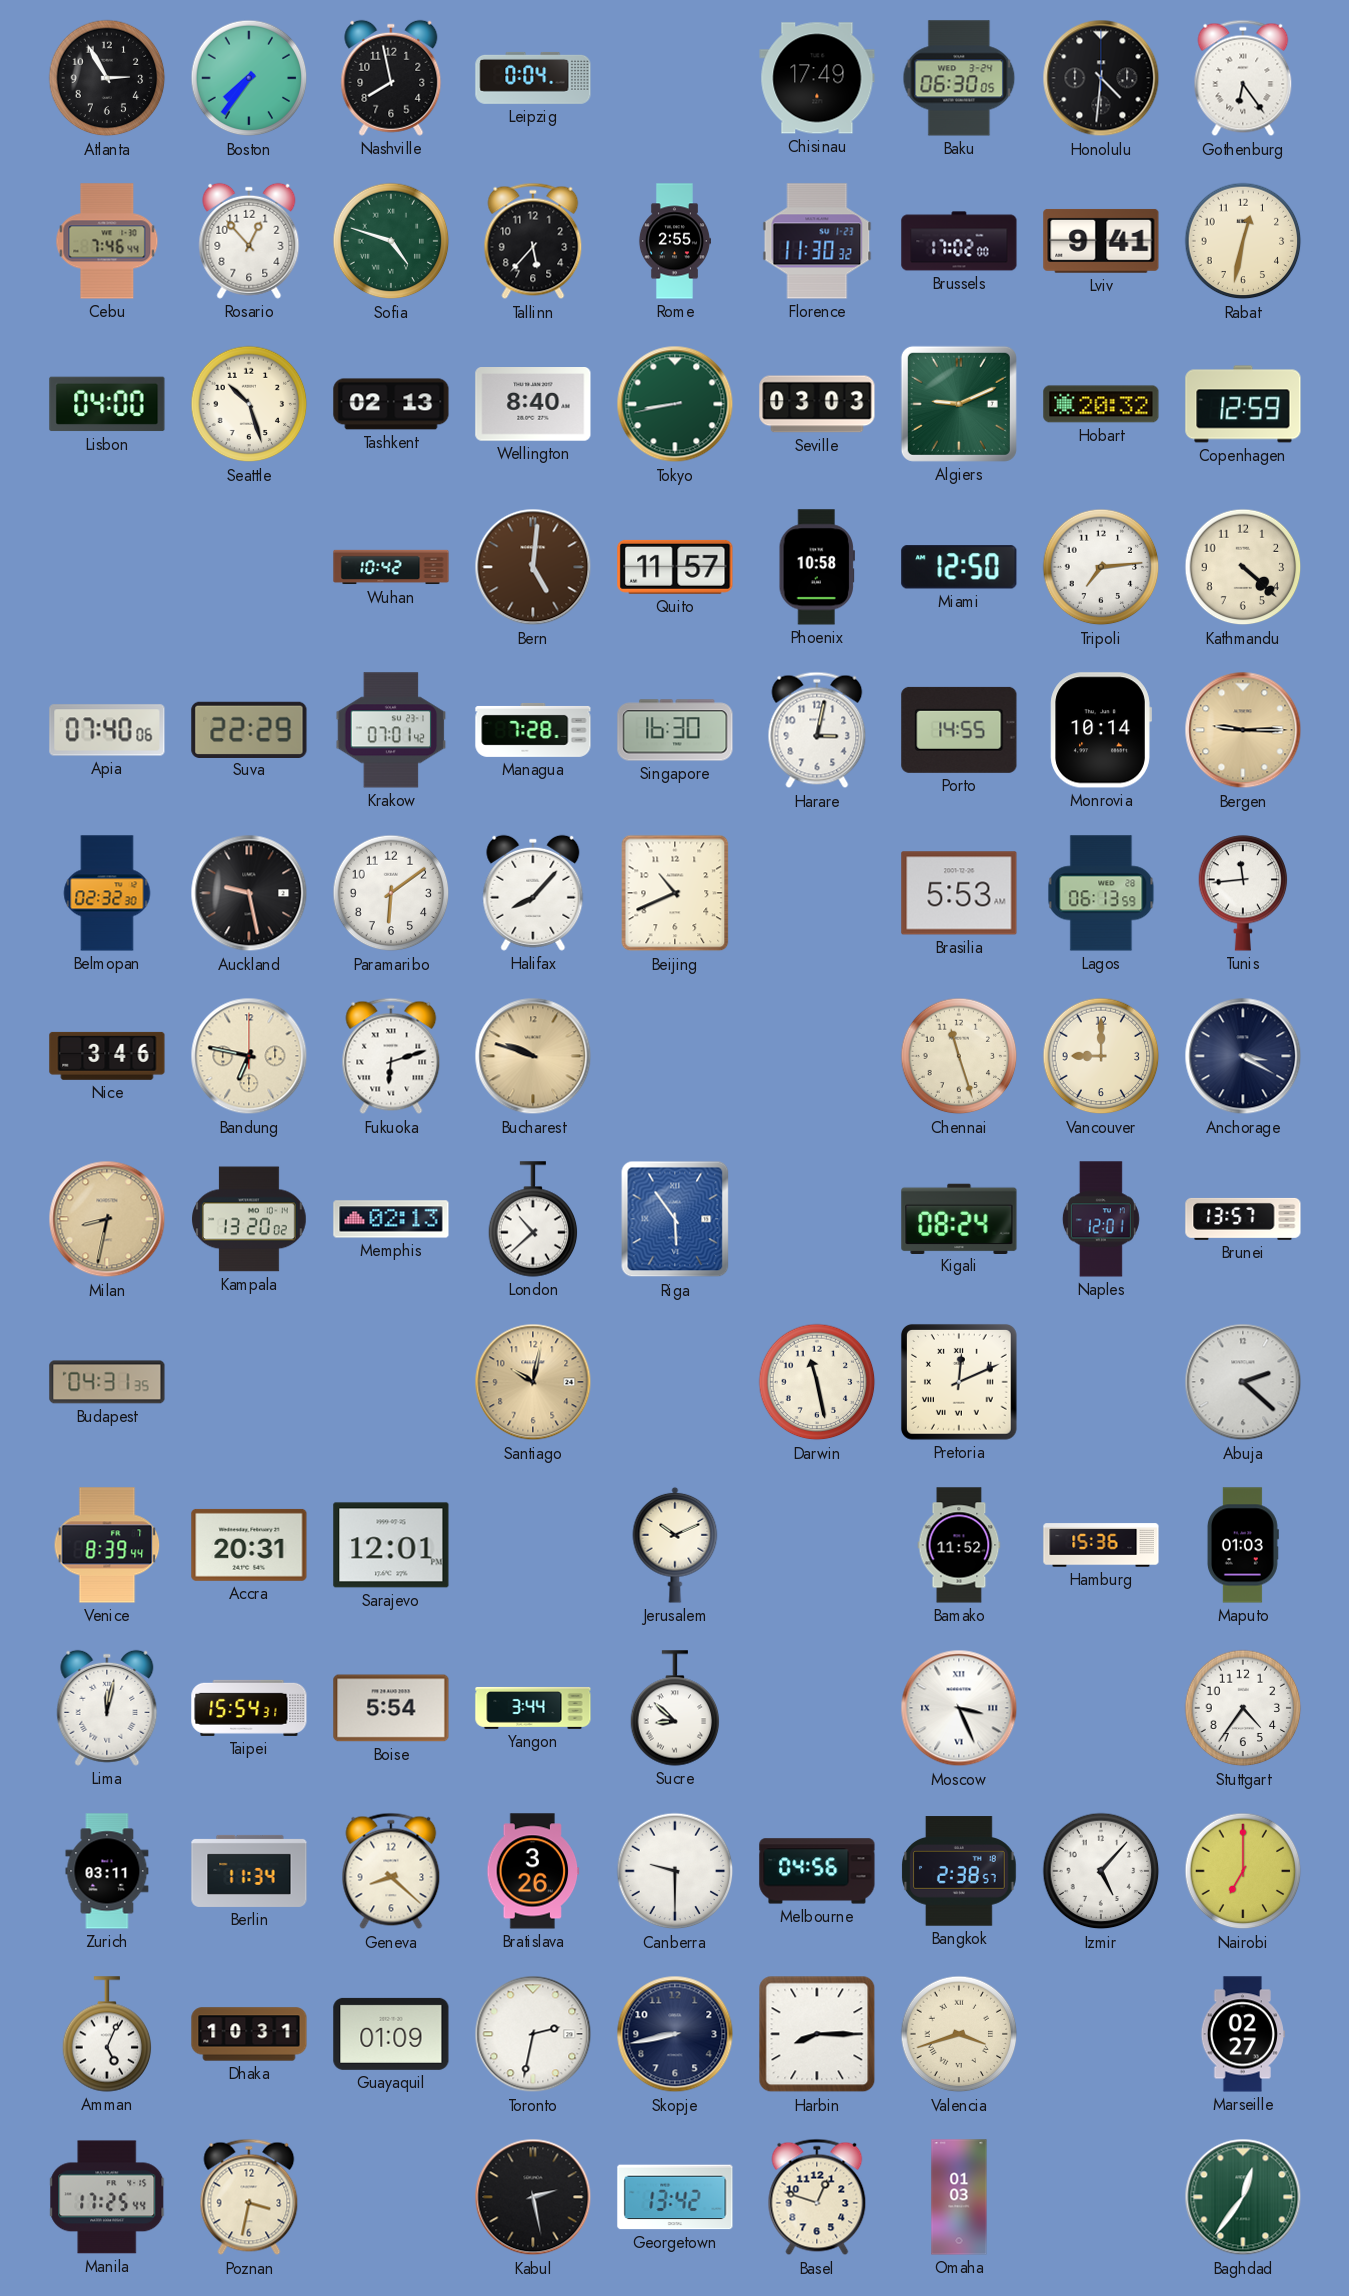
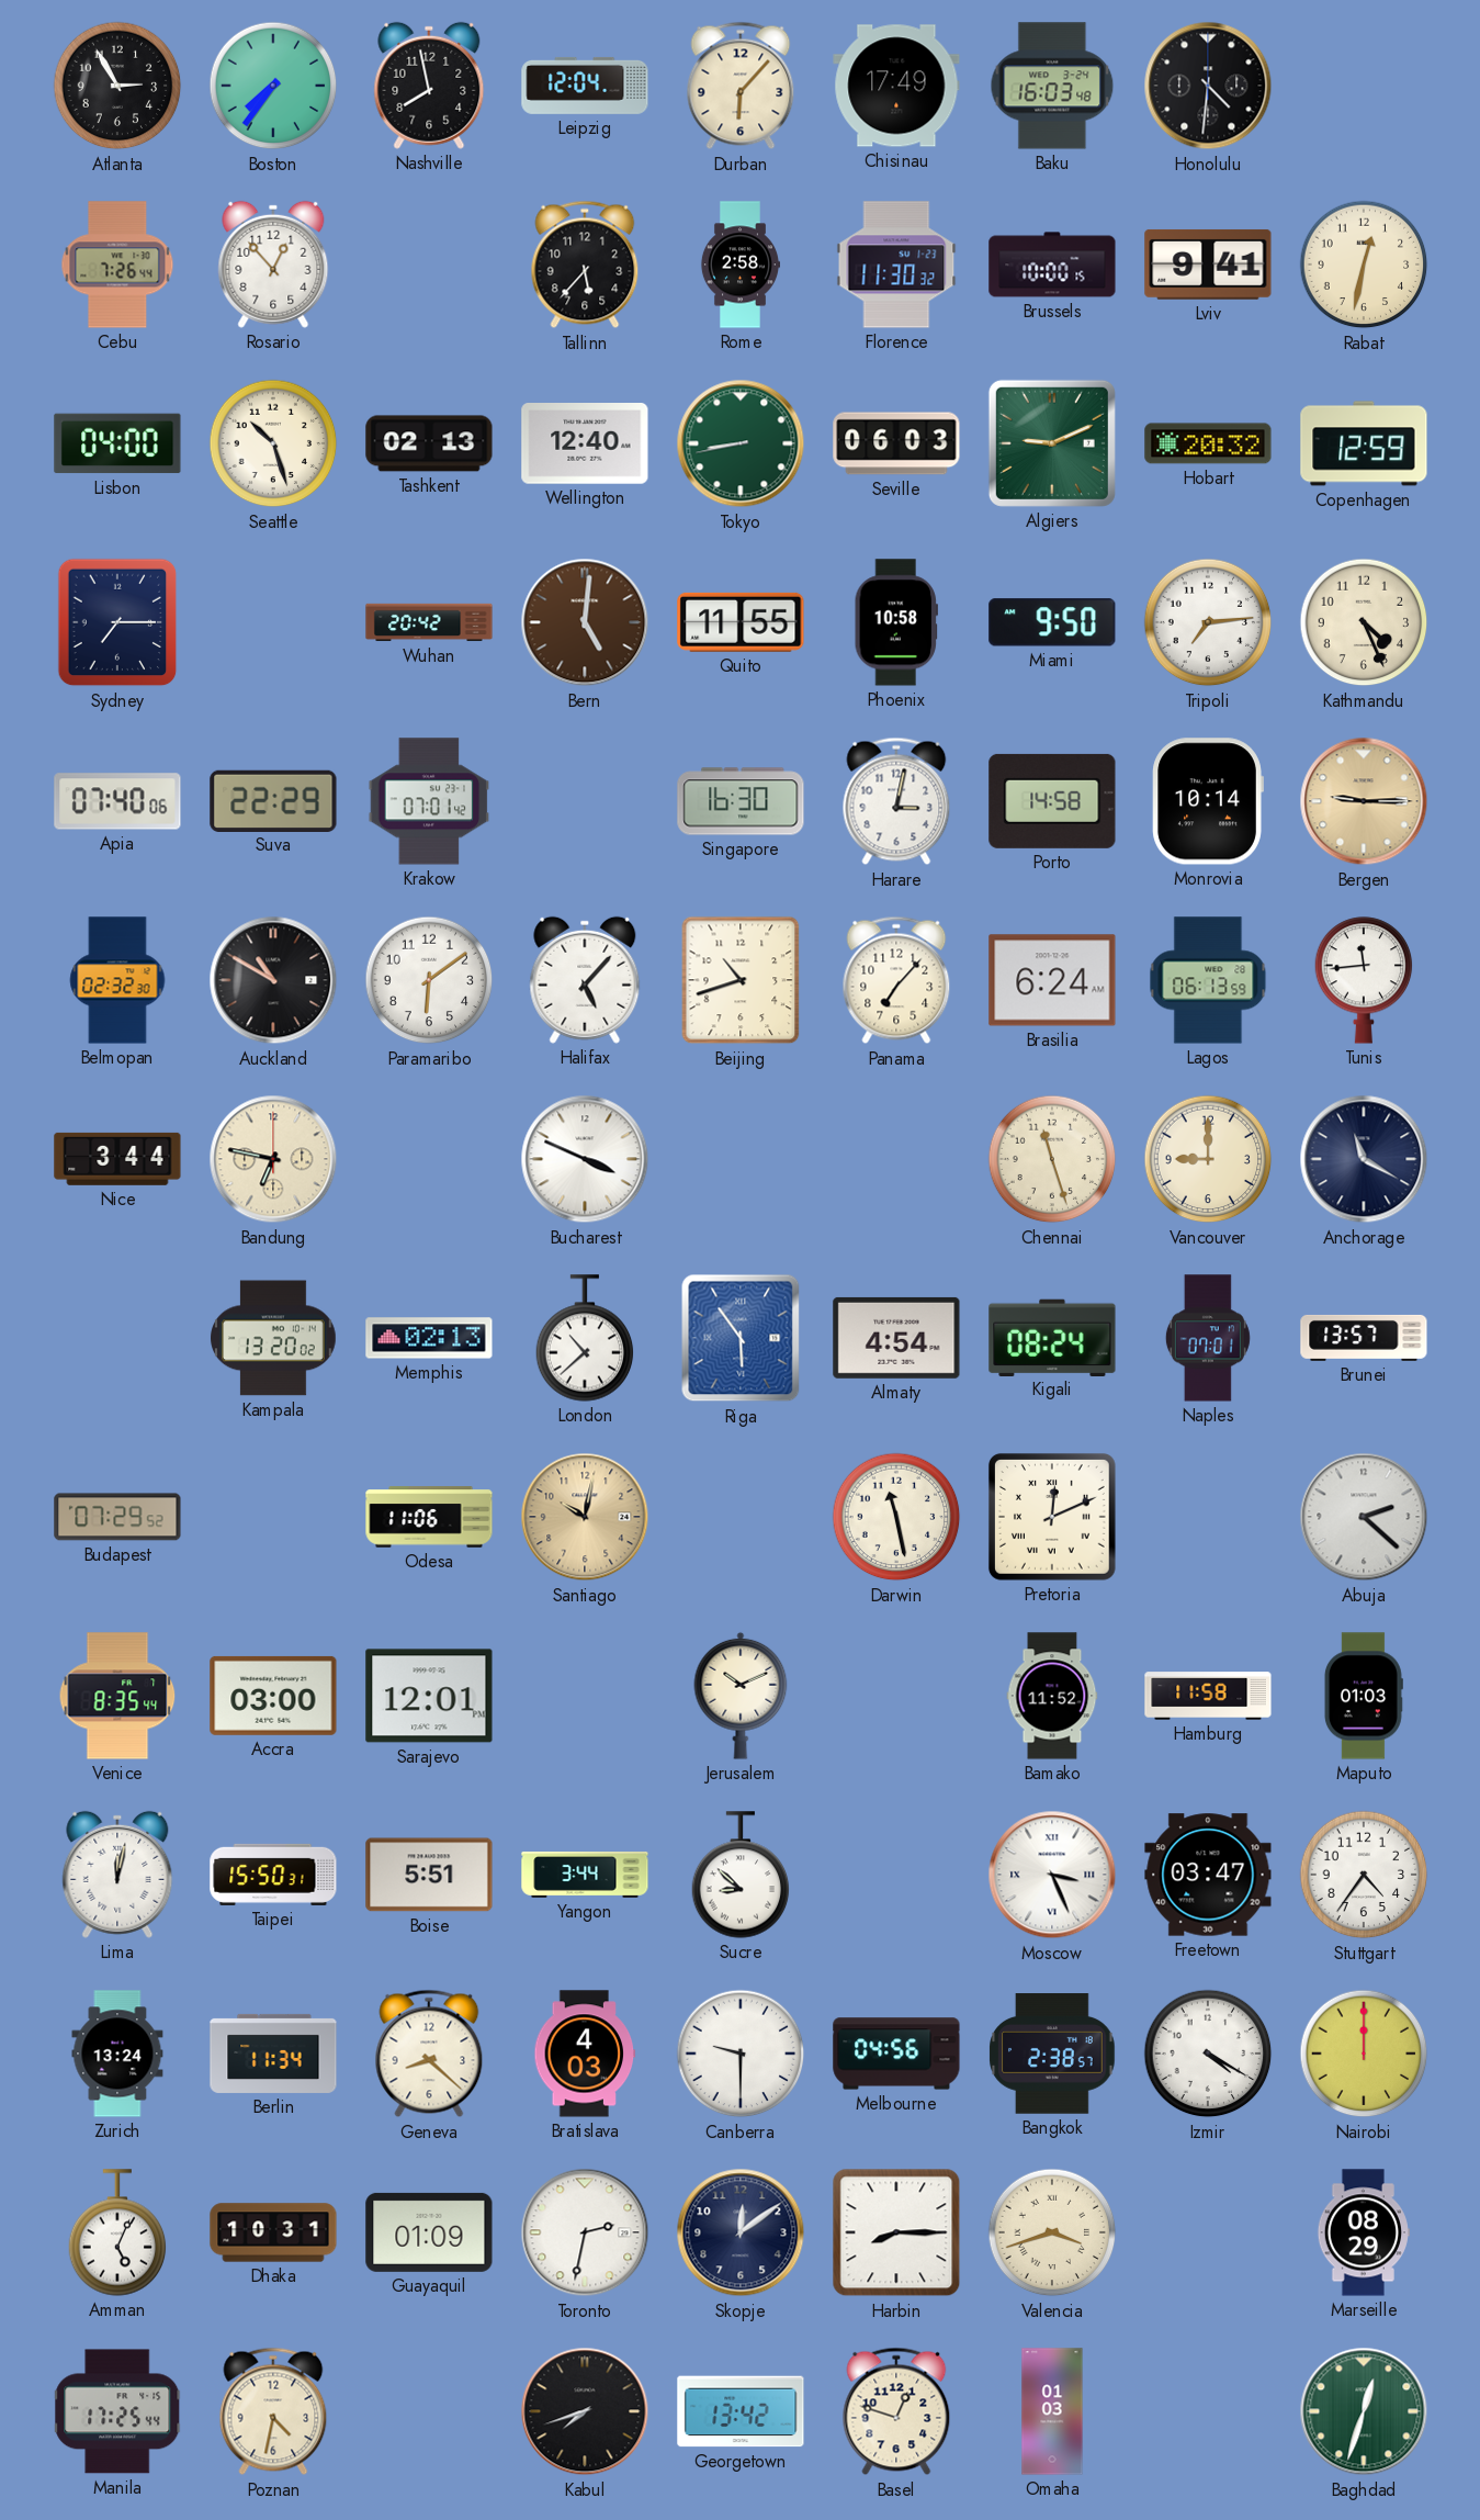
Leipzig: 0:04 -> 12:04 (585, 86)
Durban: none -> 6:07 (741, 86)
Baku: 06:30 -> 16:03 (1052, 86)
Gothenburg: 6:24 -> none (1243, 78)
Cebu: 7:46 -> 7:26 (117, 265)
Sofia: 4:48 -> none (391, 241)
Rome: 2:55 -> 2:58 (739, 265)
Brussels: 17:02 -> 10:00 (1052, 265)
Wellington: 8:40 -> 12:40 (585, 445)
Seville: 03:03 -> 06:03 (896, 443)
Sydney: none -> 7:15 (117, 622)
Wuhan: 10:42 -> 20:42 (429, 622)
Quito: 11:57 -> 11:55 (741, 622)
Miami: 12:50 -> 9:50 (1052, 622)
Kathmandu: 4:22 -> 4:26 (1364, 622)
Managua: 7:28 -> none (533, 730)
Porto: 14:55 -> 14:58 (1052, 801)
Auckland: 9:28 -> 10:50 (273, 980)
Halifax: 8:07 -> 5:07 (585, 980)
Beijing: 10:41 -> 10:42 (741, 980)
Panama: none -> 7:07 (896, 980)
Brasilia: 5:53 -> 6:24 (1052, 980)
Nice: 3:46 -> 3:44 (117, 1159)
Fukuoka: 6:12 -> none (391, 1056)
Bucharest: 9:48 -> 3:49 (585, 1159)
Bucharest dial: champagne -> white (585, 1159)
Anchorage: 3:20 -> 11:20 (1364, 1159)
Milan: 8:32 -> none (107, 1219)
Almaty: none -> 4:54 (896, 1338)
Naples: 12:01 -> 07:01 (1208, 1338)
Budapest: 04:31 -> 07:29 (117, 1517)
Odesa: none -> 11:06 (429, 1517)
Venice: 8:39 -> 8:35 (117, 1696)
Accra: 20:31 -> 03:00 (273, 1696)
Hamburg: 15:36 -> 11:58 (1208, 1696)
Taipei: 15:54 -> 15:50 (273, 1875)
Boise: 5:54 -> 5:51 (429, 1875)
Freetown: none -> 03:47 (1208, 1875)
Zurich: 03:11 -> 13:24 (117, 2054)
Bratislava: 3:26 -> 4:03 (585, 2054)
Izmir: 5:07 -> 4:20 (1208, 2054)
Nairobi: 7:00 -> 12:00 (1364, 2054)
Skopje: 8:43 -> 12:09 (741, 2232)
Marseille: 02:27 -> 08:29 (1363, 2232)
Poznan: 3:32 -> 4:32 (273, 2411)
Kabul: 2:28 -> 7:42 (585, 2411)
Baghdad: 12:36 -> 12:33 (1364, 2411)
